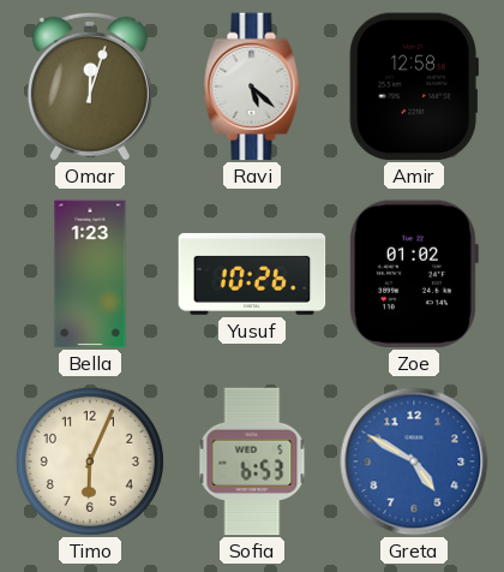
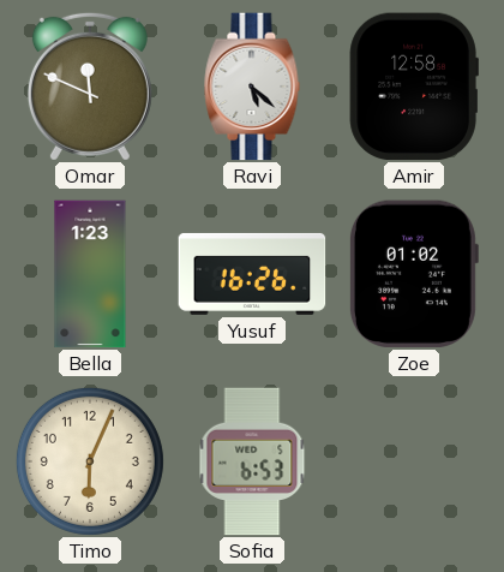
Omar: 12:03 -> 11:49 (90, 87)
Yusuf: 10:26 -> 16:26 (252, 274)
Greta: 4:50 -> none (414, 461)
